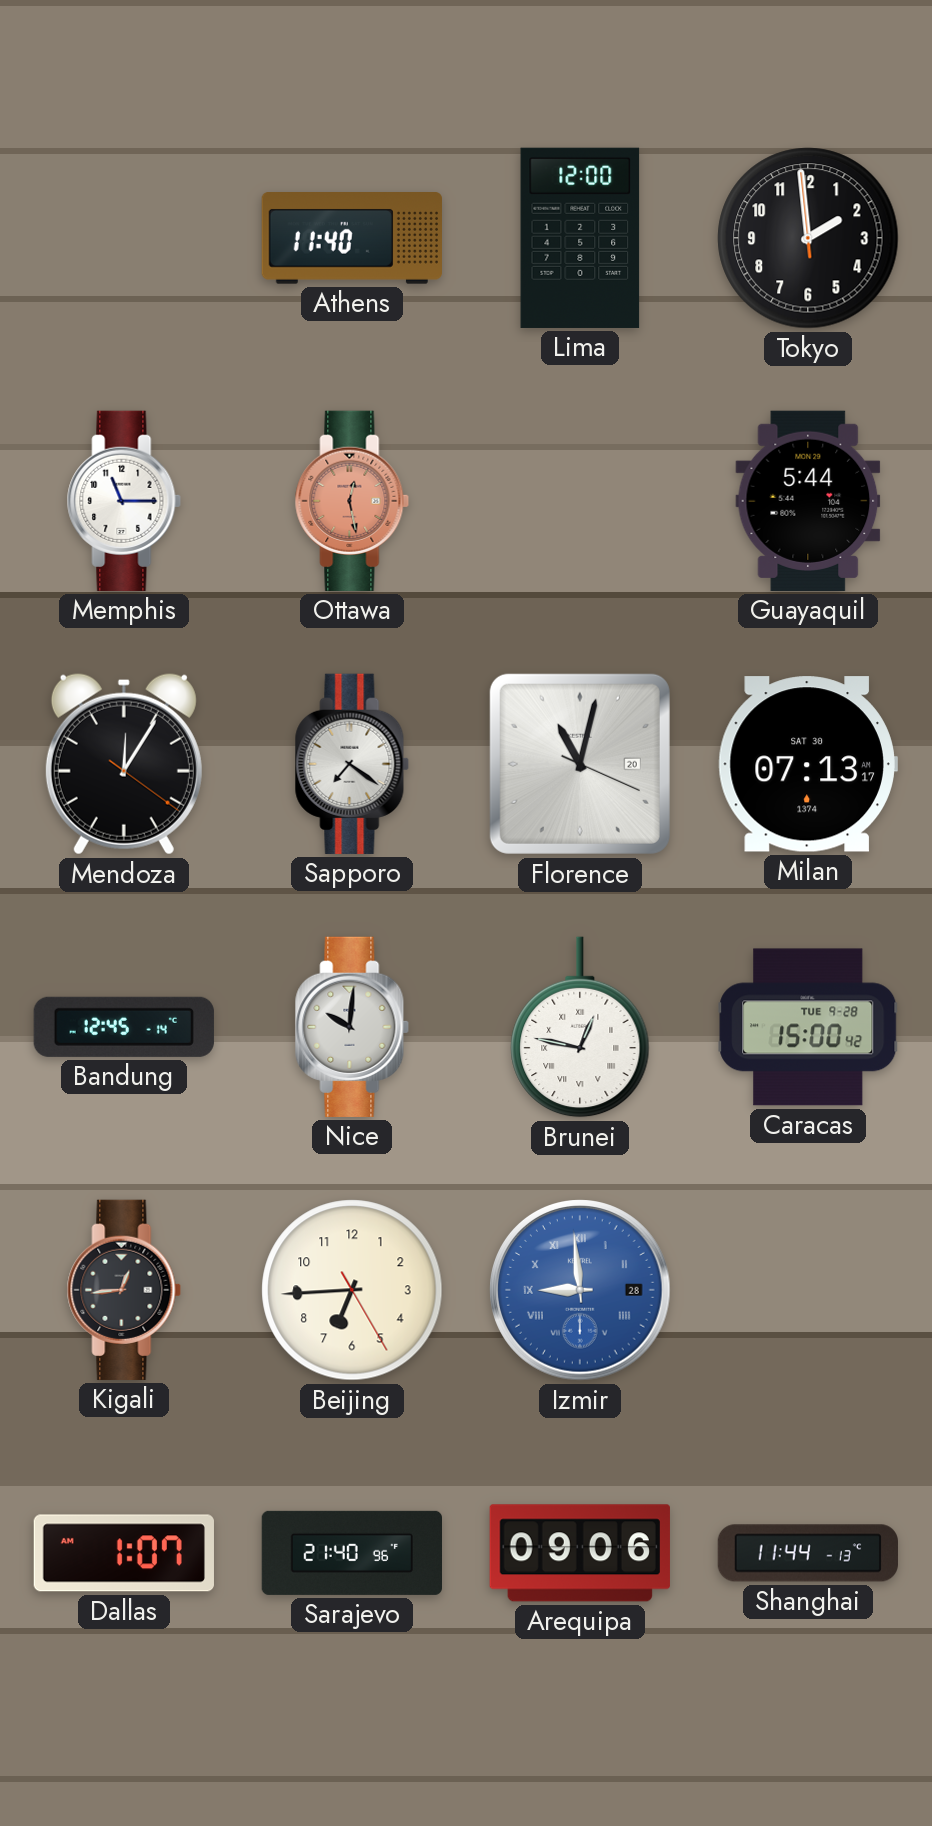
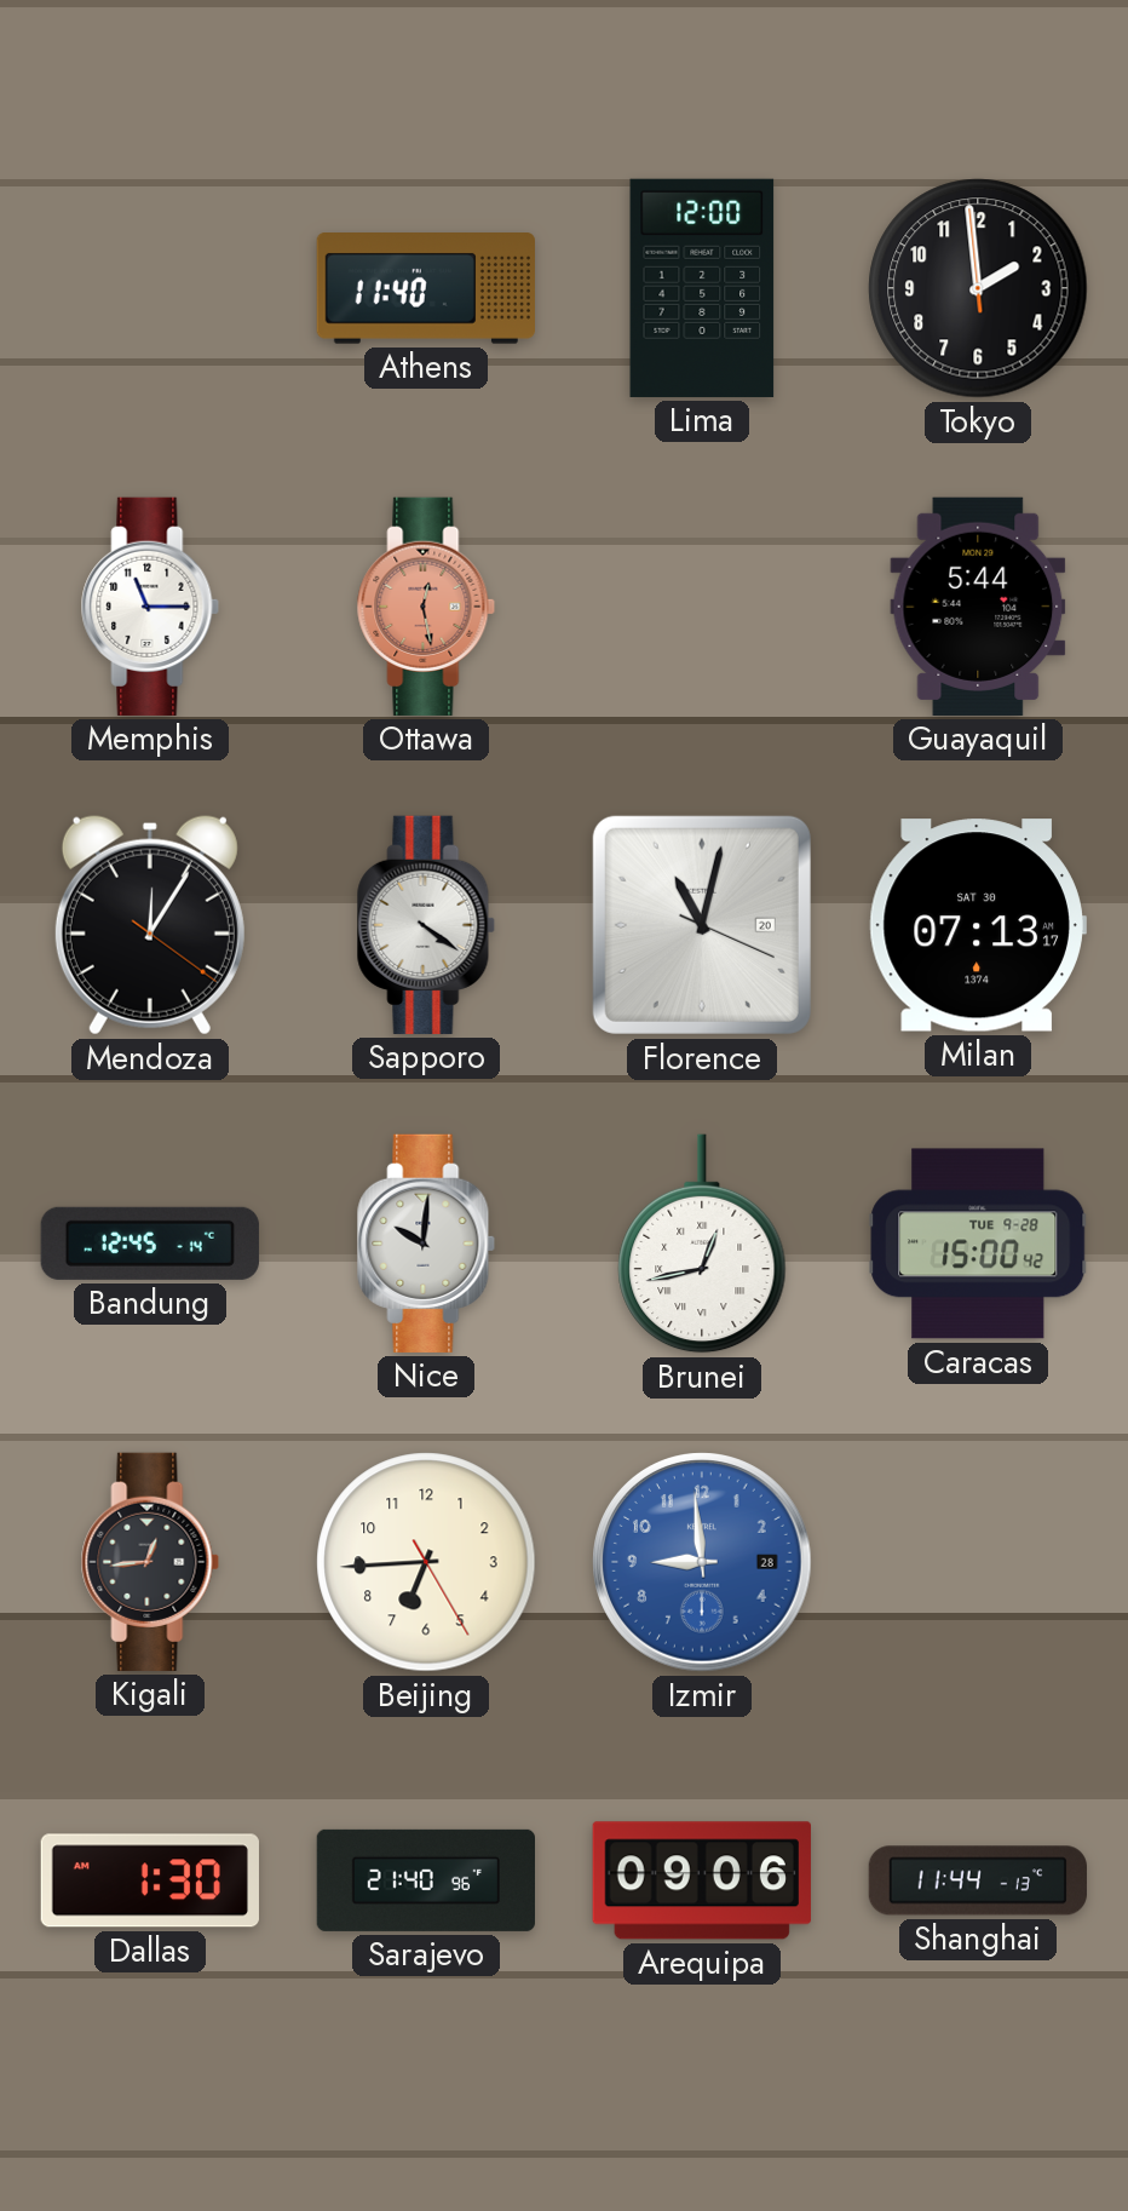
Sapporo: 7:21 -> 4:21 (426, 925)
Brunei: 12:47 -> 12:43 (702, 1244)
Izmir numerals: Roman -> Arabic (702, 1562)
Dallas: 1:07 -> 1:30 (150, 1880)
